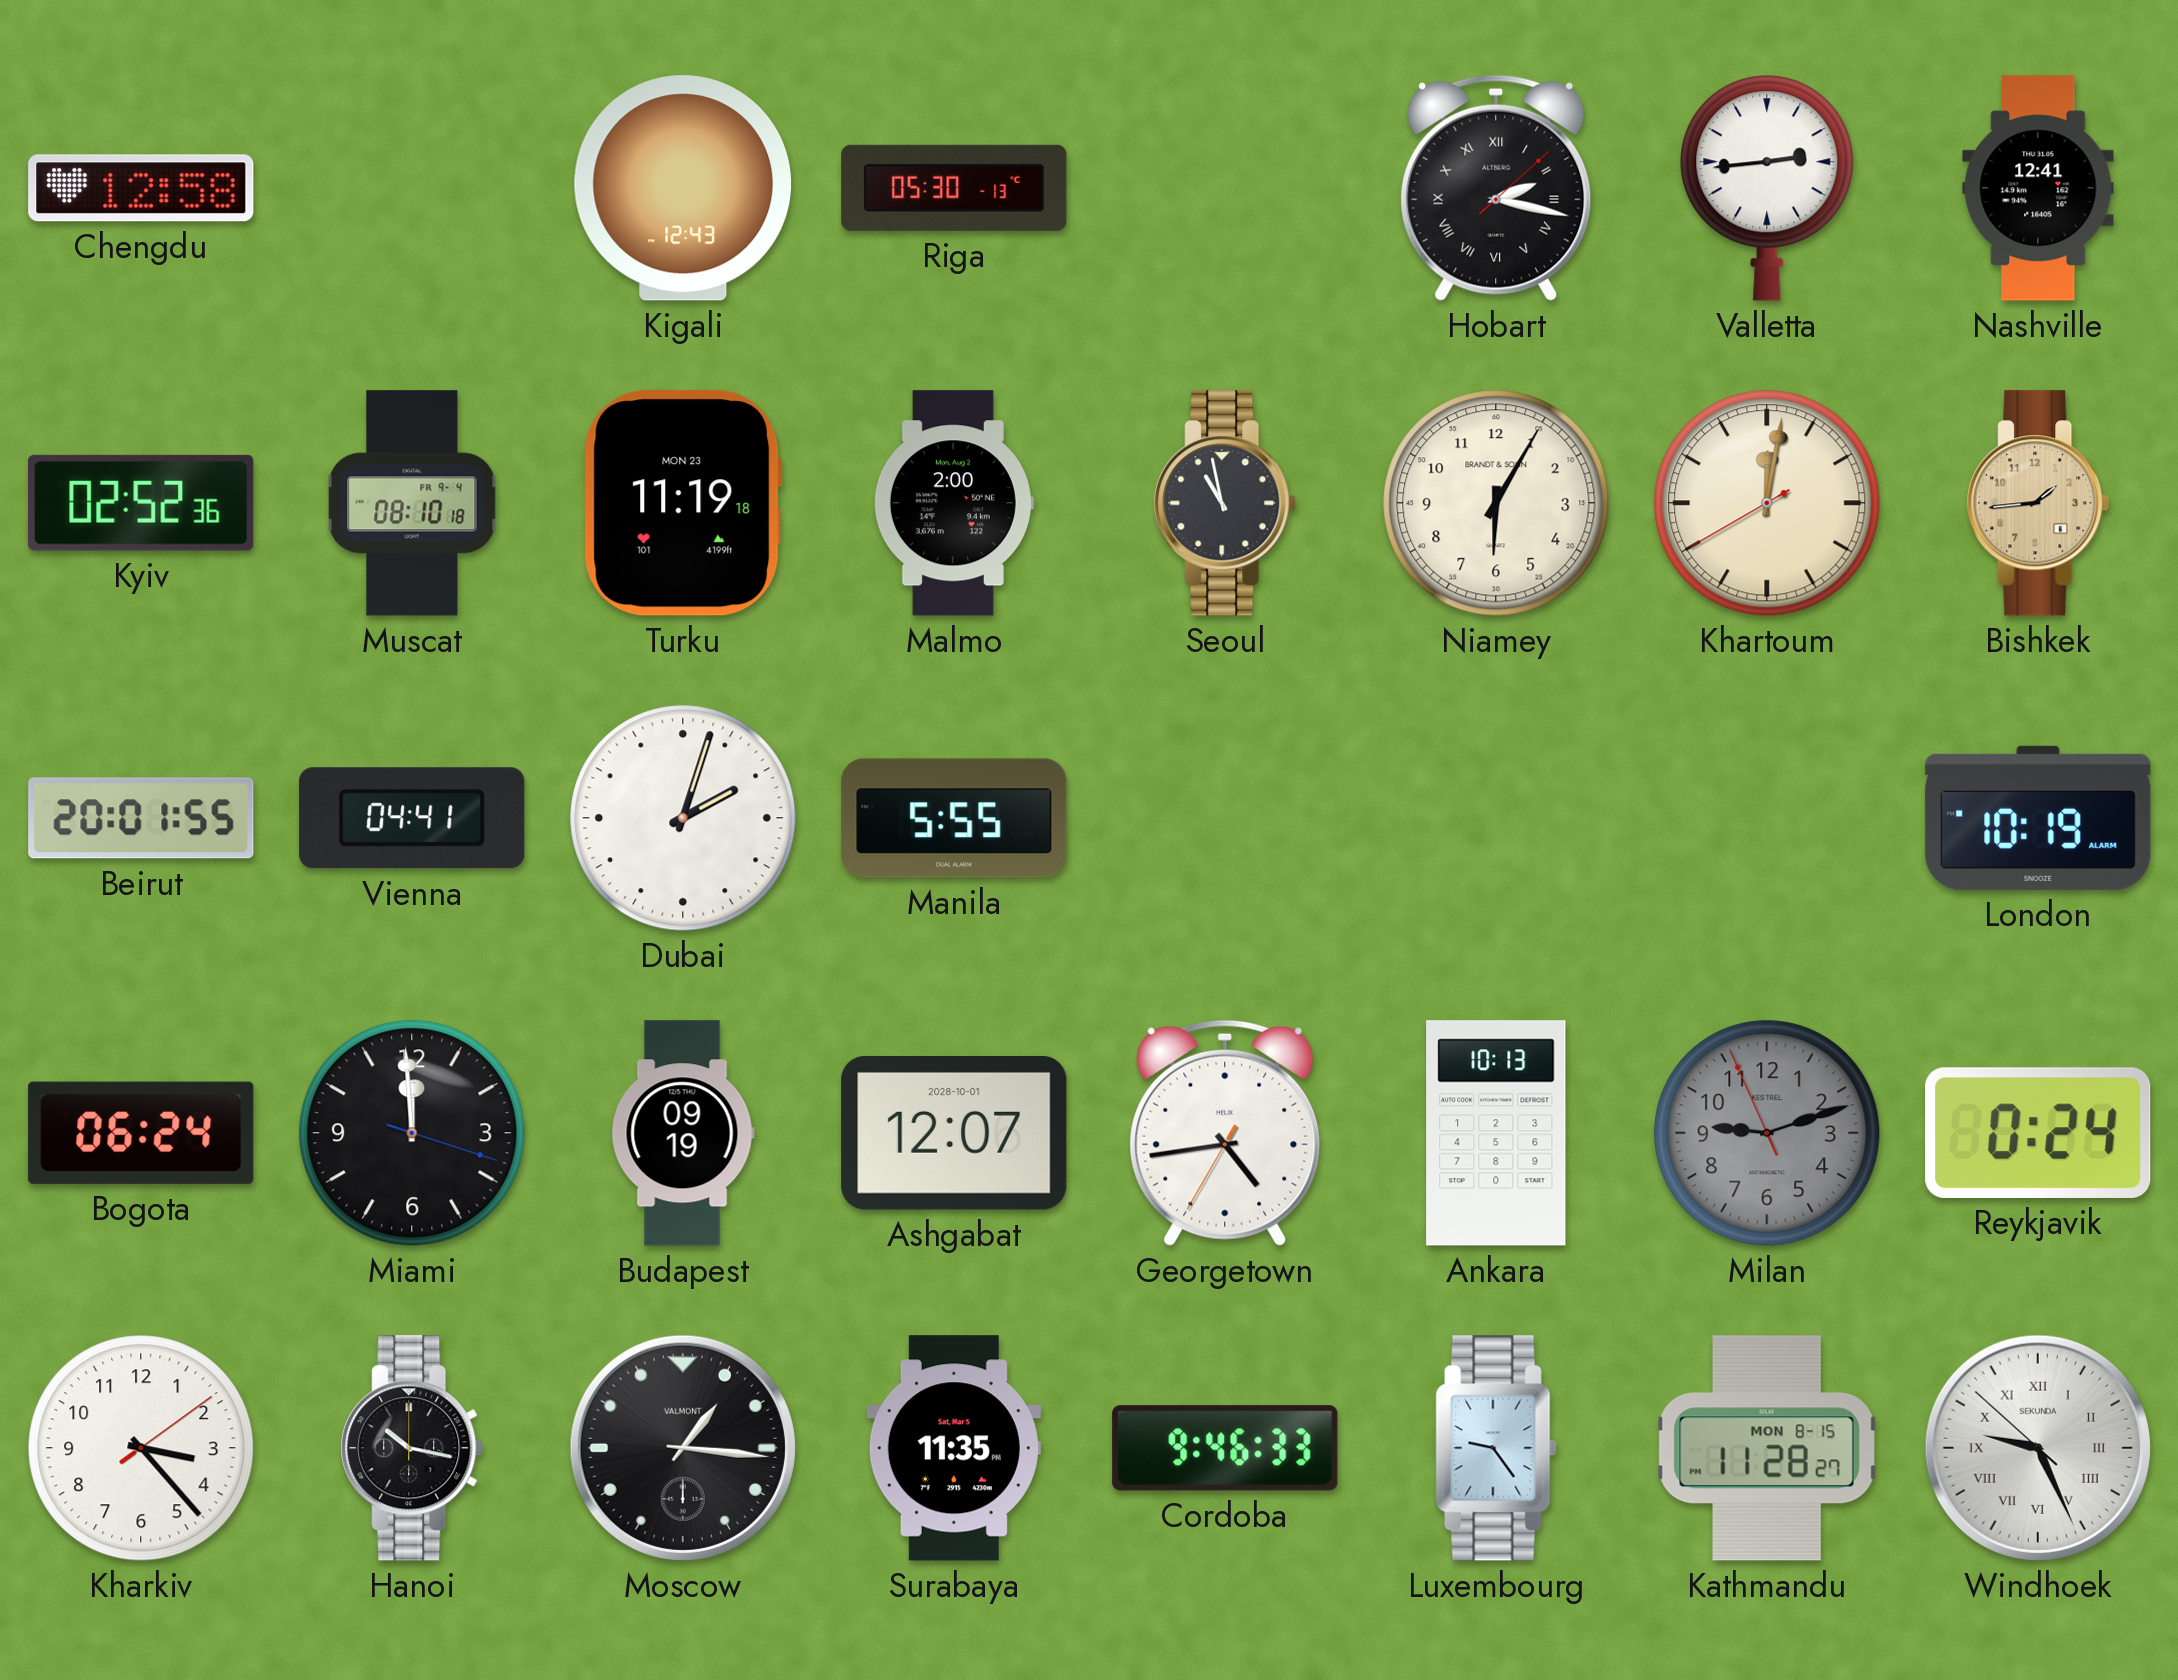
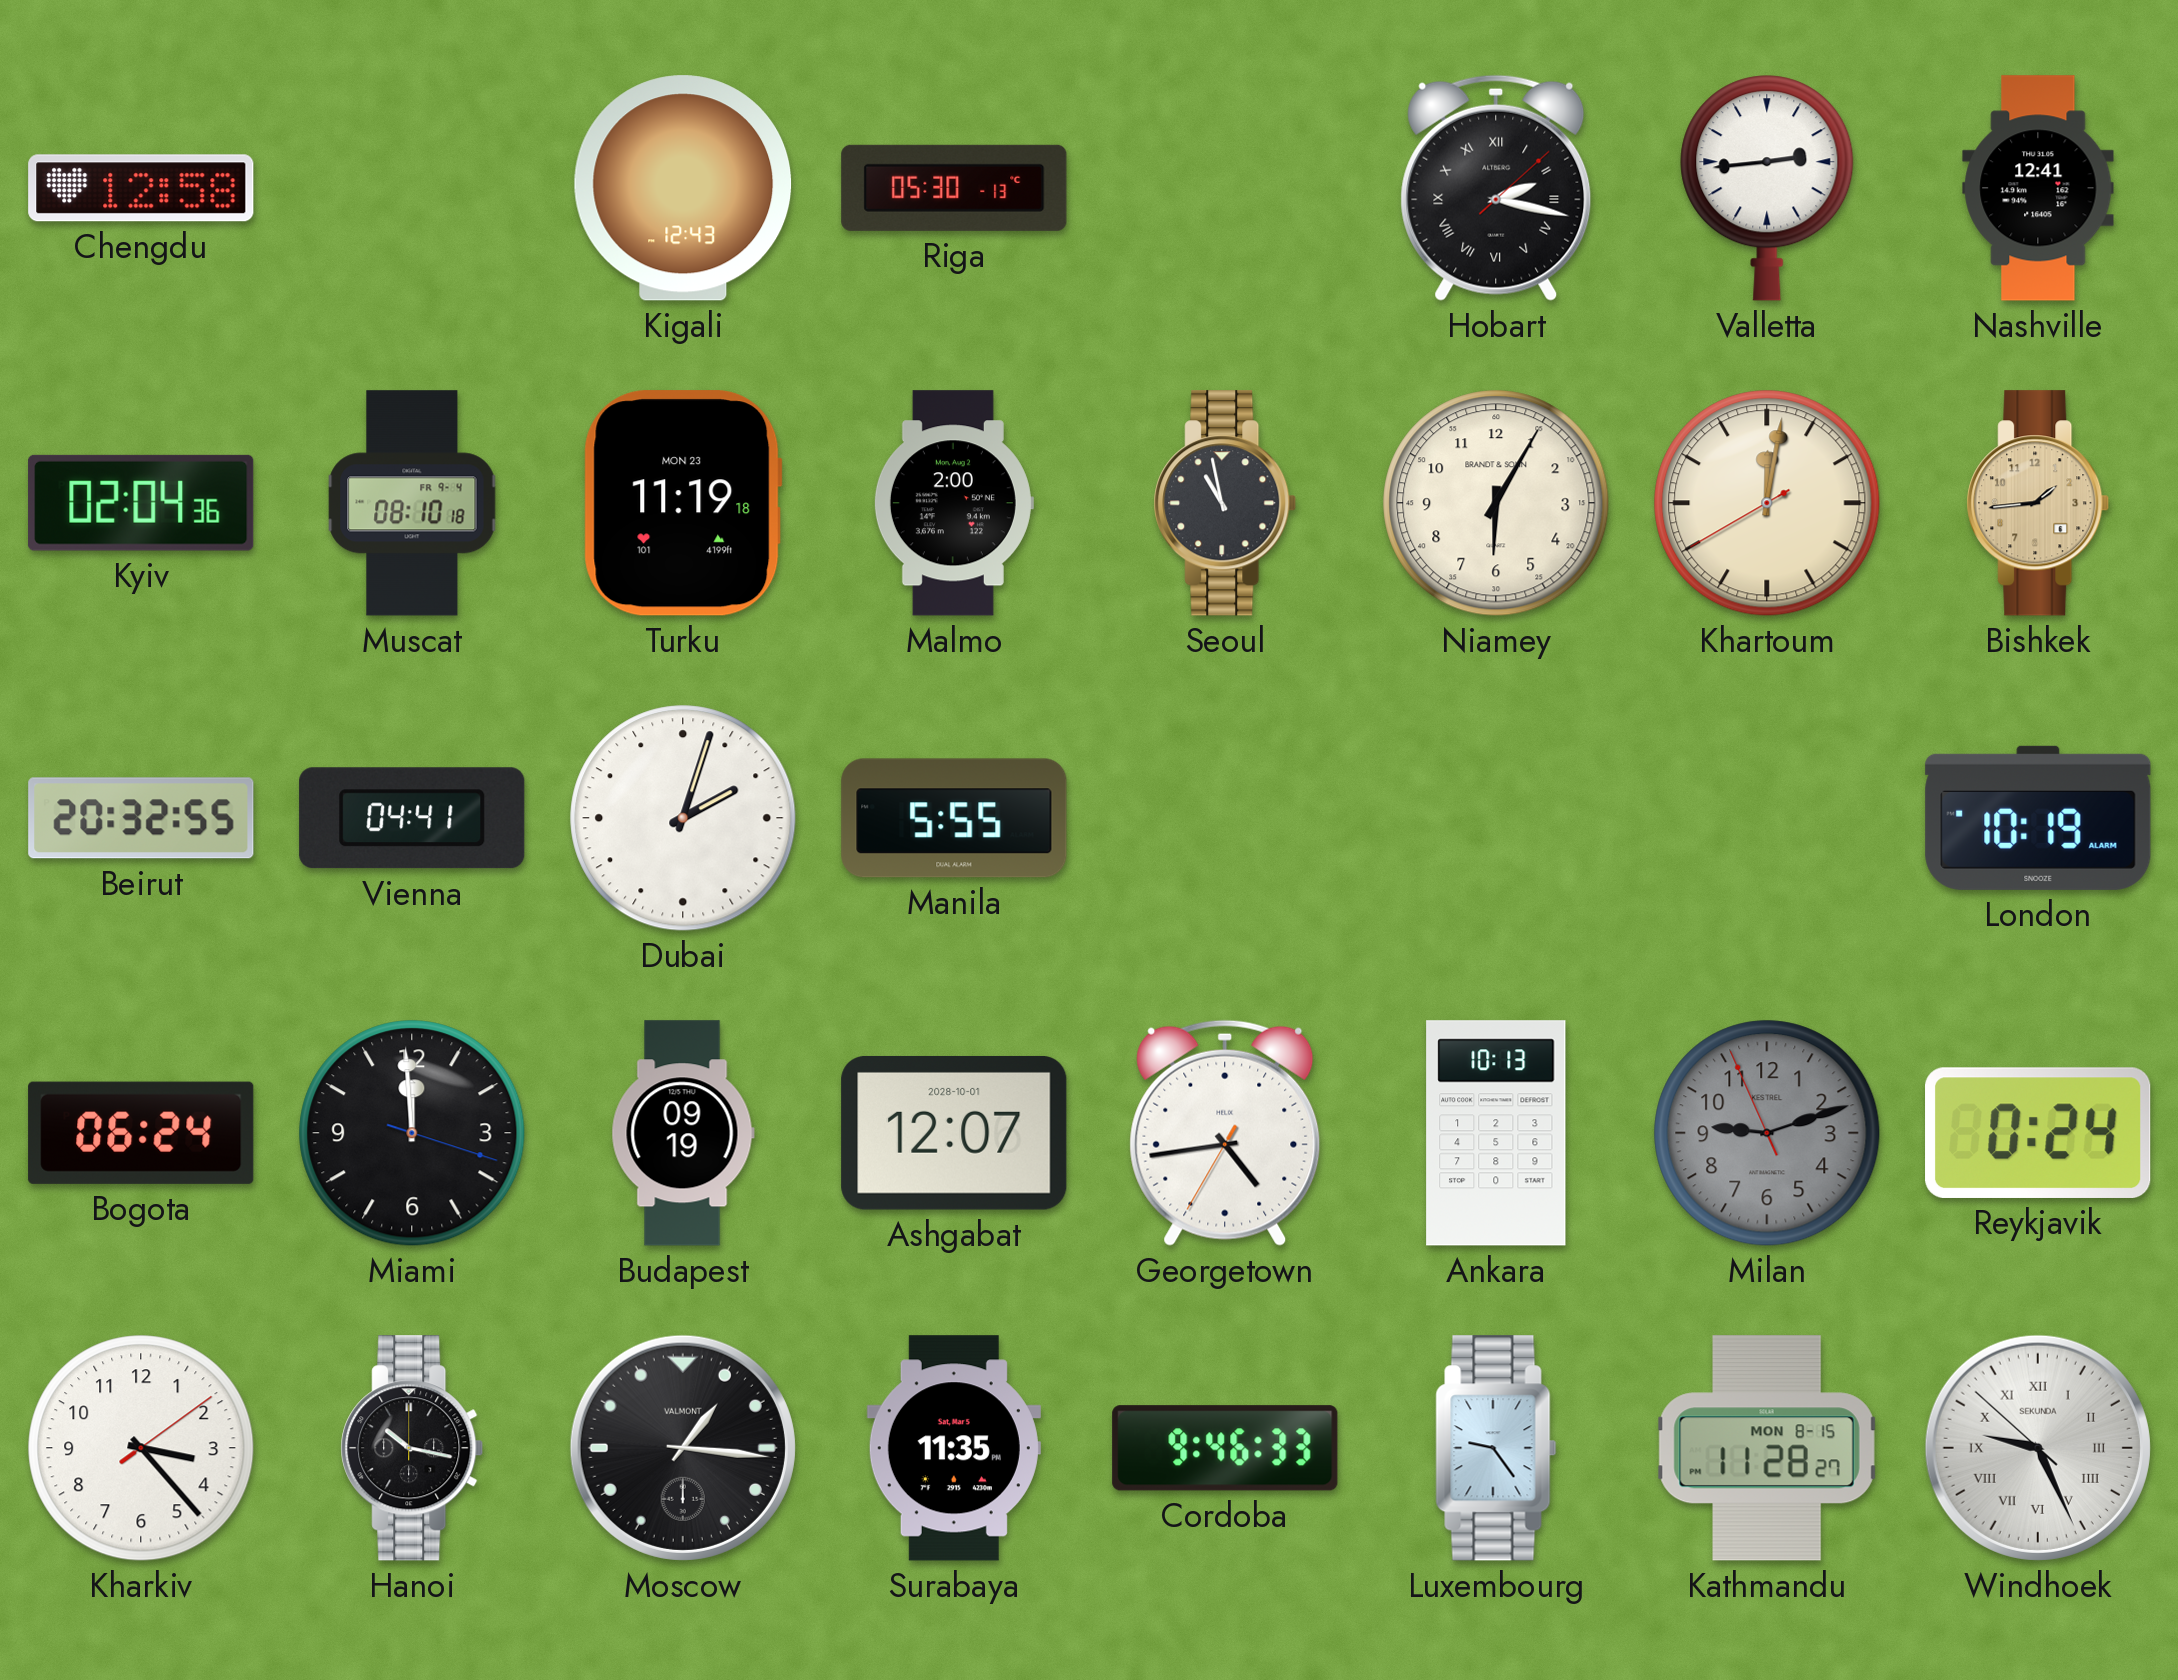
Kyiv: 02:52 -> 02:04 (141, 503)
Beirut: 20:01 -> 20:32 (141, 818)
